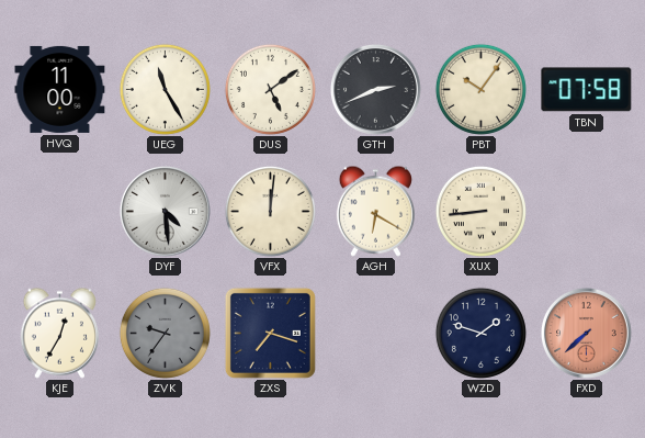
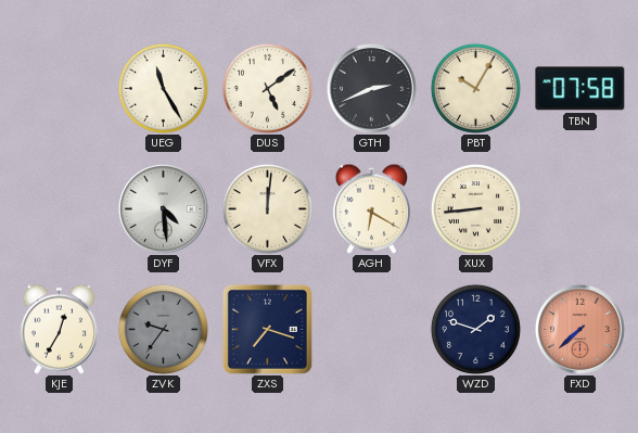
HVQ: 11:00 -> none (60, 89)
PBT: 10:06 -> 10:05 (475, 88)
